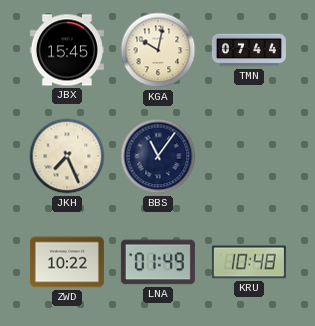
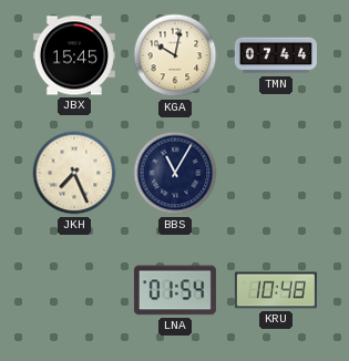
BBS: 11:06 -> 11:05 (175, 173)
ZWD: 10:22 -> none (67, 262)
LNA: 01:49 -> 01:54 (175, 290)
